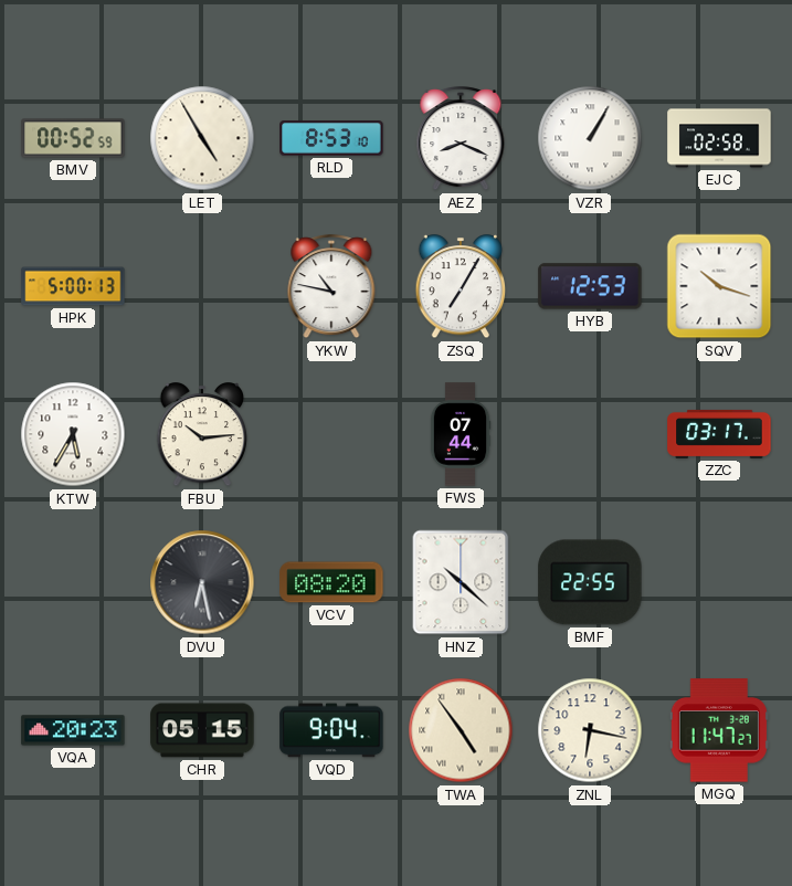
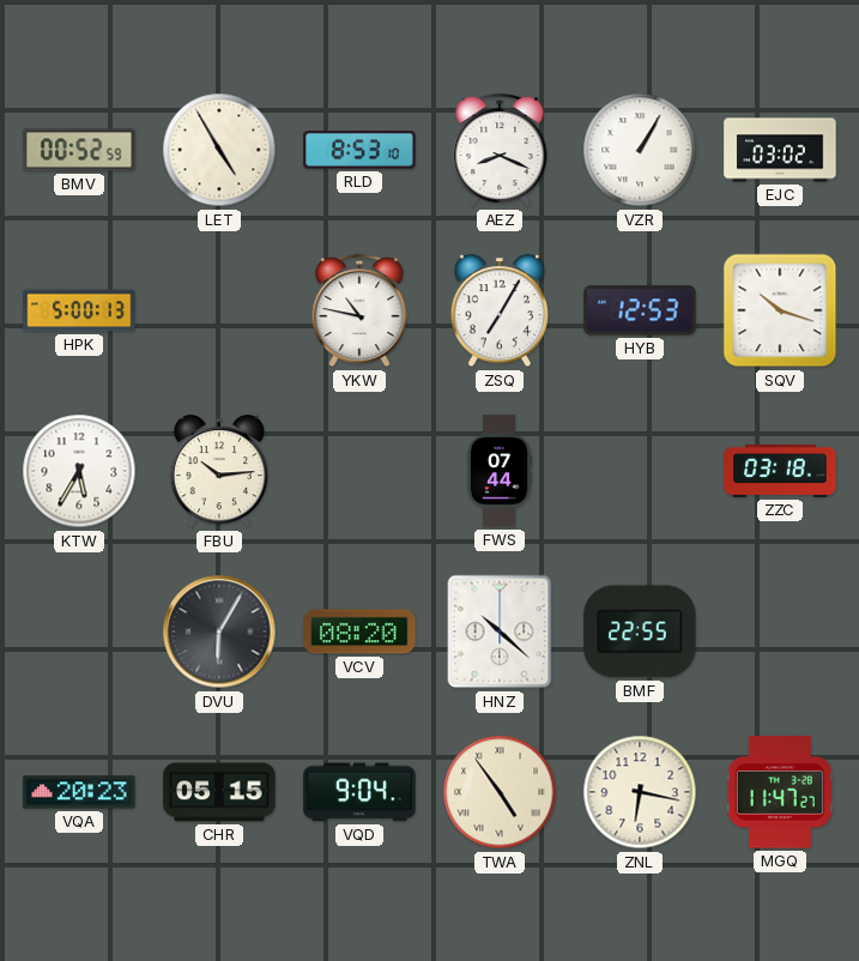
EJC: 02:58 -> 03:02 (780, 150)
ZZC: 03:17 -> 03:18 (780, 471)
DVU: 6:28 -> 6:05 (219, 631)
